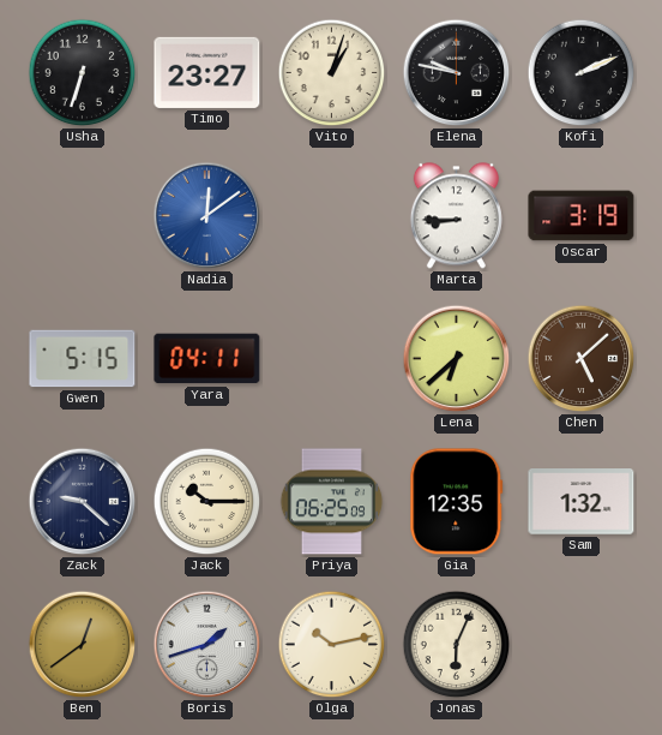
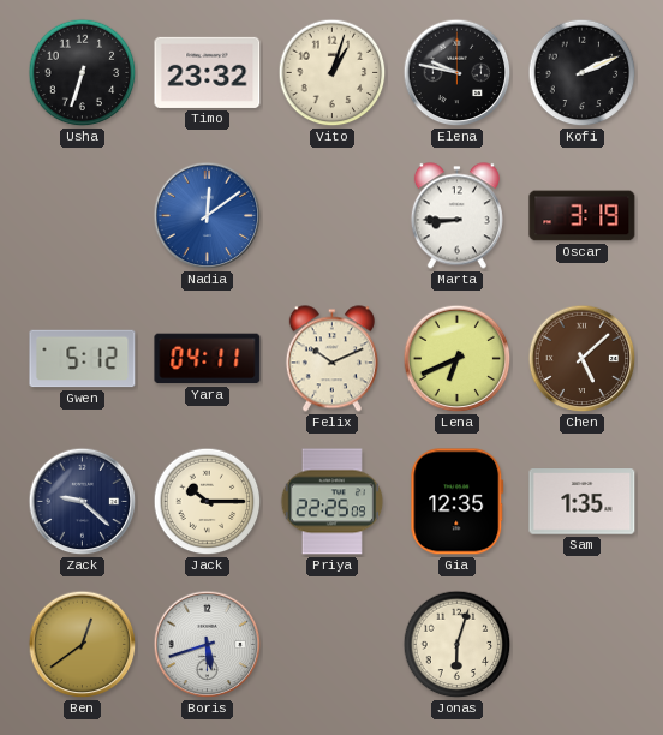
Timo: 23:27 -> 23:32 (208, 72)
Gwen: 5:15 -> 5:12 (83, 359)
Felix: none -> 10:11 (331, 359)
Lena: 6:38 -> 6:41 (458, 359)
Priya: 06:25 -> 22:25 (333, 502)
Sam: 1:32 -> 1:35 (583, 502)
Boris: 1:42 -> 5:42 (208, 645)
Olga: 10:13 -> none (332, 645)
Jonas: 6:04 -> 6:03 (458, 645)
